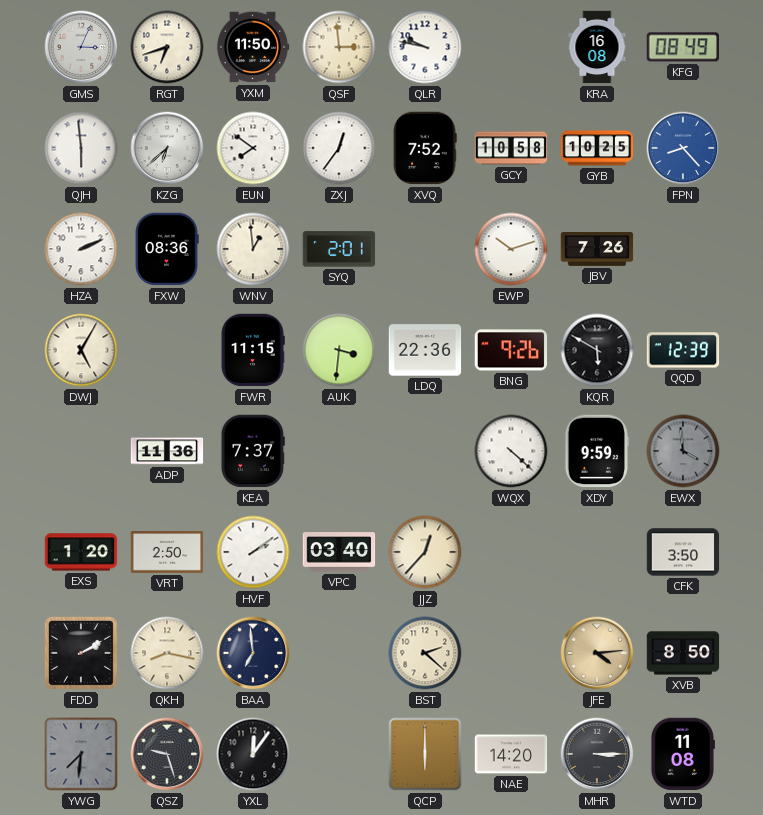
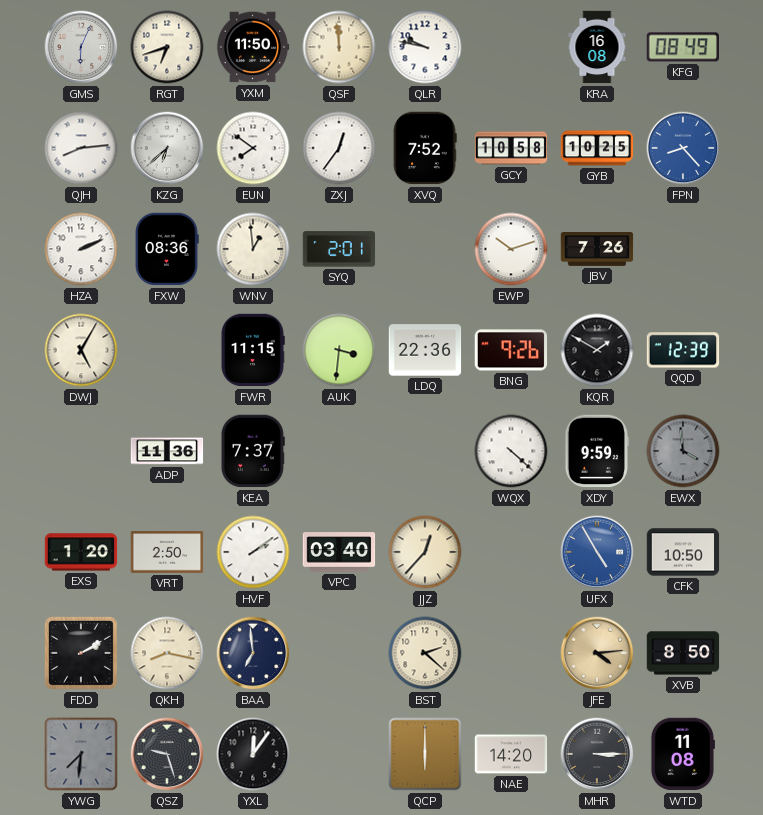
GMS: 3:04 -> 6:04 (81, 47)
QSF: 2:59 -> 11:59 (339, 47)
QJH: 5:59 -> 8:14 (81, 148)
KQR: 5:50 -> 1:50 (597, 350)
UFX: none -> 4:55 (597, 552)
CFK: 3:50 -> 10:50 (683, 552)
